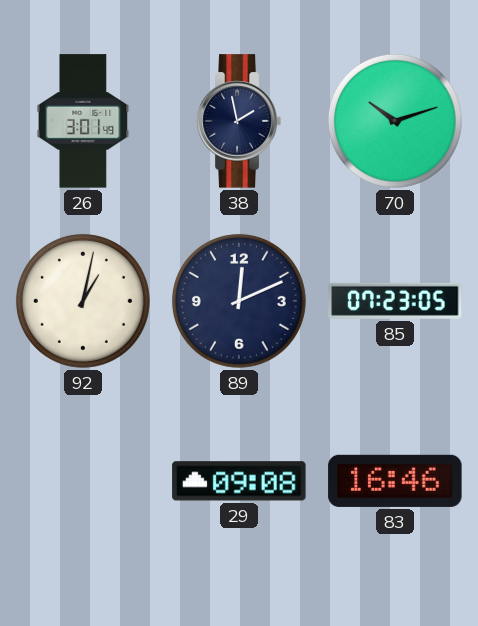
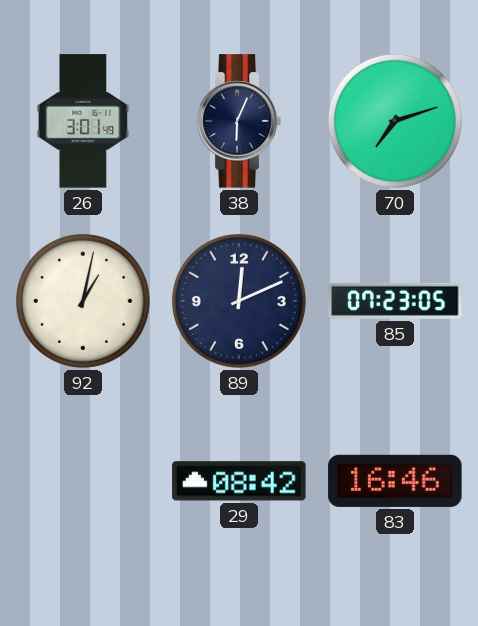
38: 1:58 -> 6:04 (239, 121)
70: 10:12 -> 7:12 (395, 121)
29: 09:08 -> 08:42 (239, 481)
